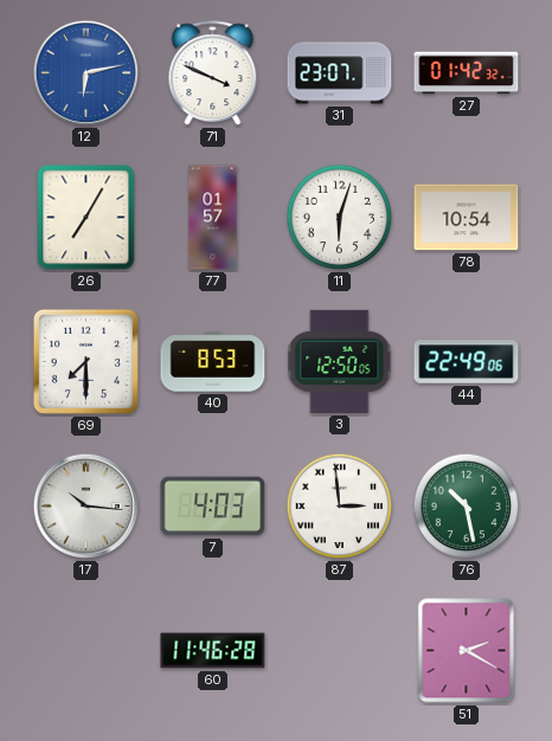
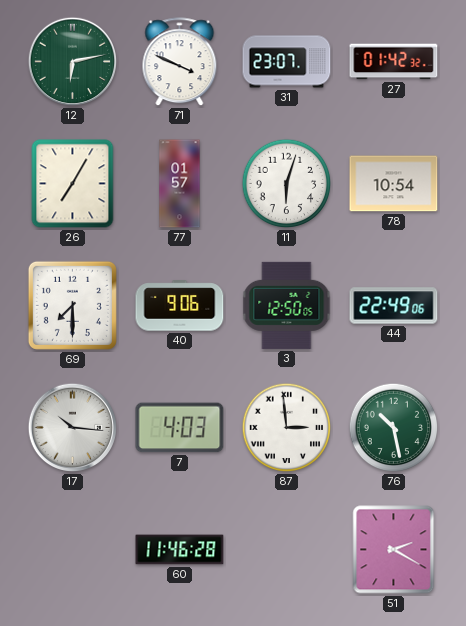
12 dial: blue -> green (73, 62)
40: 8:53 -> 9:06 (180, 306)
